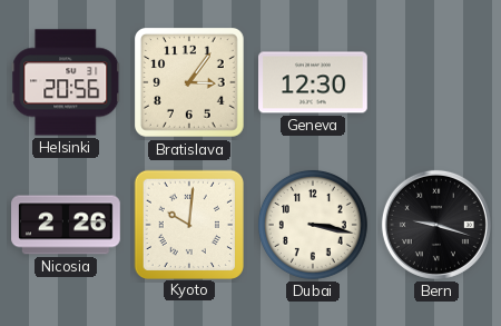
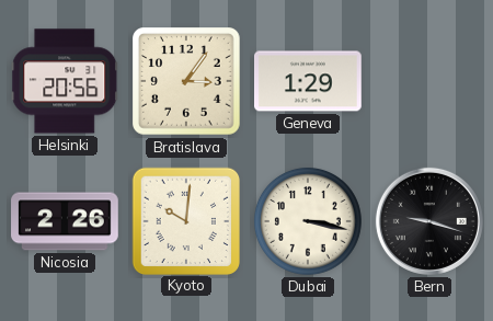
Geneva: 12:30 -> 1:29 (309, 81)
